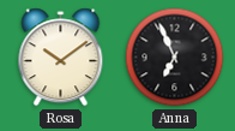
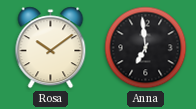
Anna: 6:56 -> 6:59 (146, 48)
